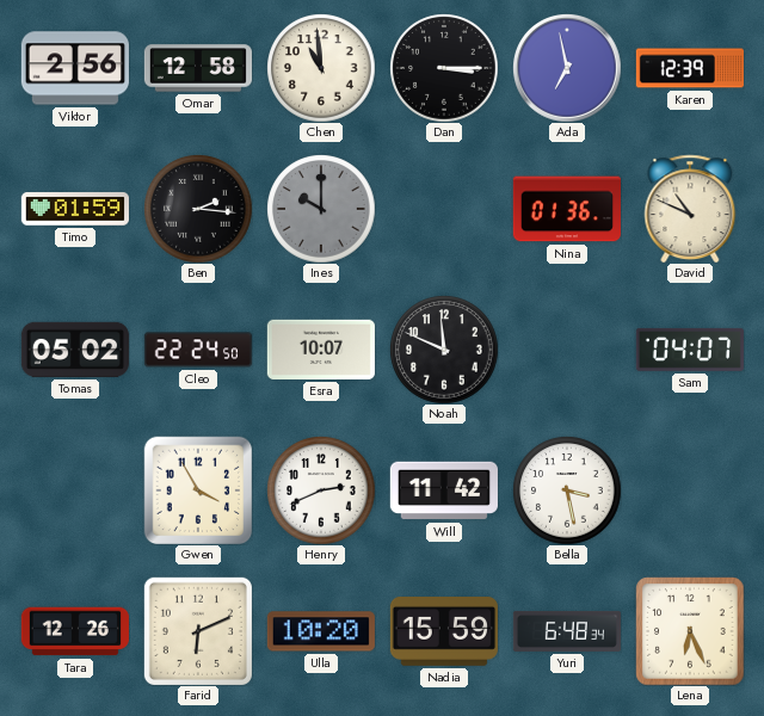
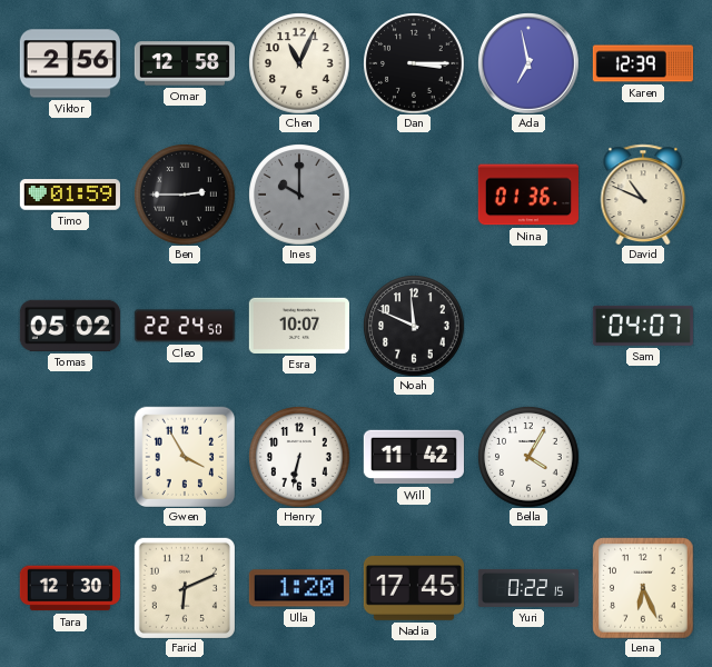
Chen: 10:59 -> 11:04 (299, 63)
Ben: 2:16 -> 2:45 (185, 195)
Henry: 2:41 -> 6:32 (299, 457)
Bella: 3:28 -> 4:05 (528, 457)
Tara: 12:26 -> 12:30 (70, 588)
Ulla: 10:20 -> 1:20 (299, 588)
Nadia: 15:59 -> 17:45 (414, 589)
Yuri: 6:48 -> 0:22 (527, 588)
